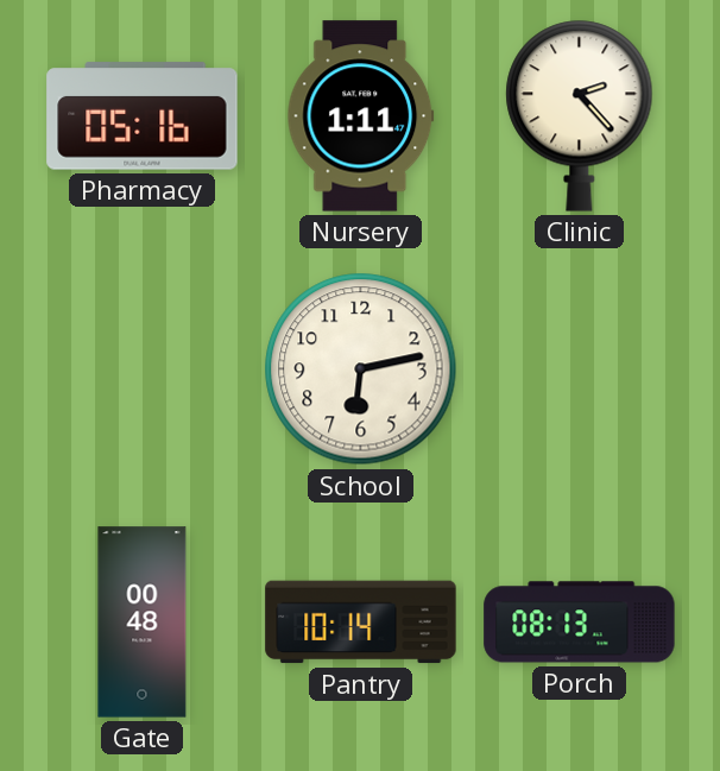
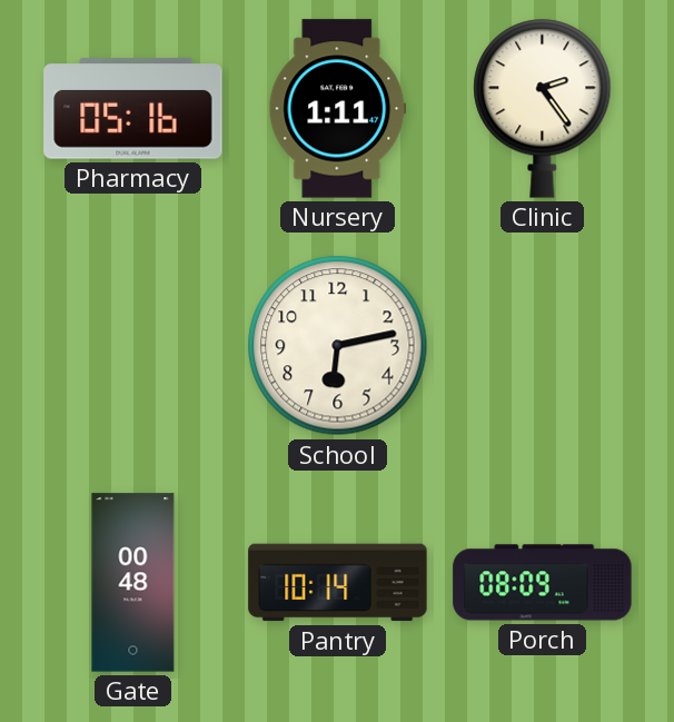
Clinic: 2:23 -> 2:24 (543, 108)
Porch: 08:13 -> 08:09 (543, 583)
